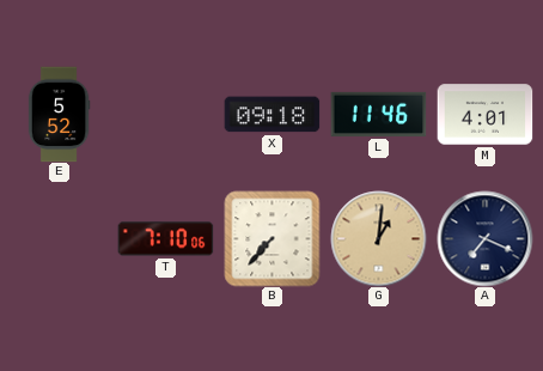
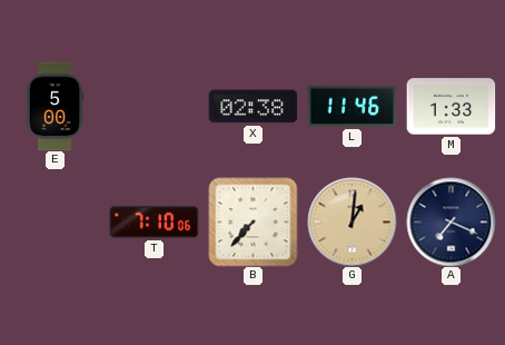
E: 5:52 -> 5:00 (55, 106)
X: 09:18 -> 02:38 (253, 107)
M: 4:01 -> 1:33 (450, 107)
